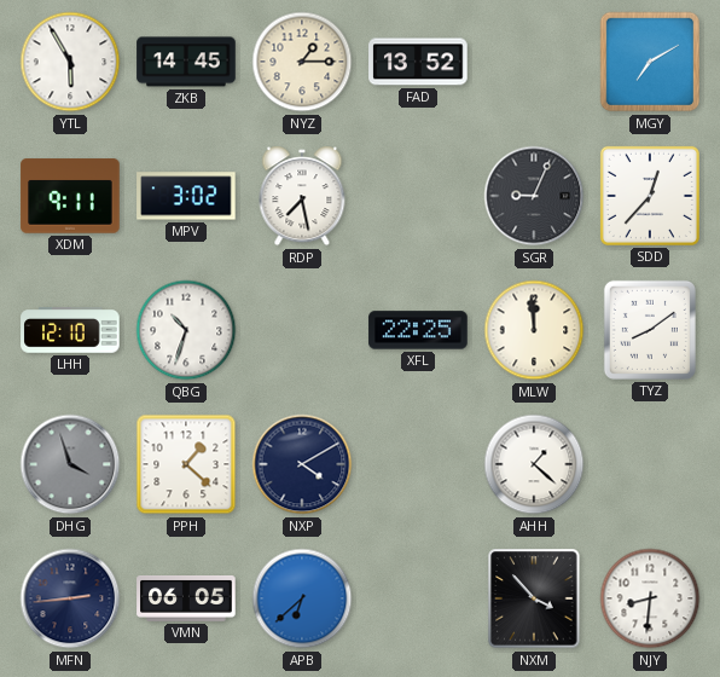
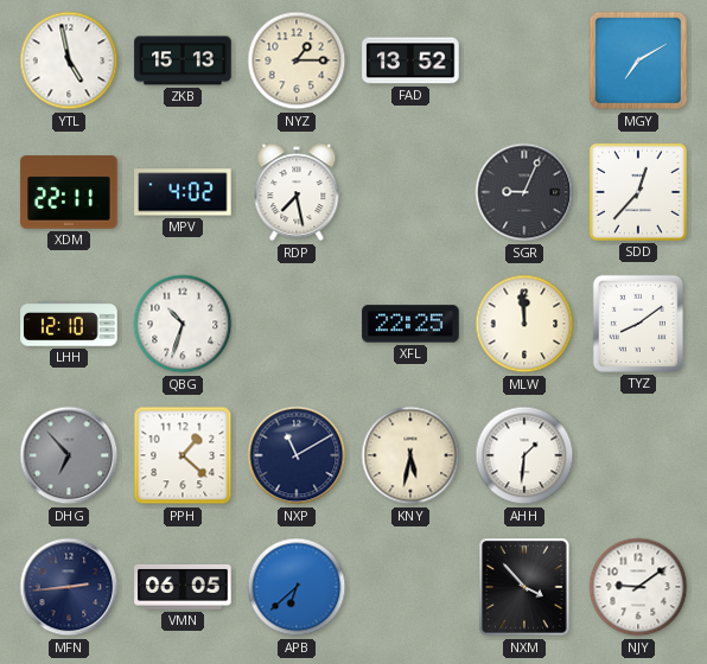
YTL: 5:55 -> 4:58 (69, 60)
ZKB: 14:45 -> 15:13 (183, 60)
XDM: 9:11 -> 22:11 (69, 192)
MPV: 3:02 -> 4:02 (183, 192)
DHG: 3:57 -> 6:53 (69, 455)
NXP: 4:10 -> 11:10 (297, 455)
KNY: none -> 5:32 (410, 455)
AHH: 1:22 -> 1:31 (524, 455)
NJY: 8:31 -> 9:09 (638, 587)
